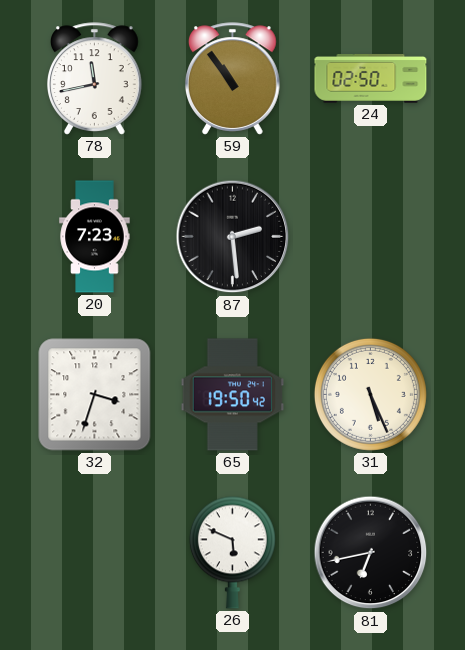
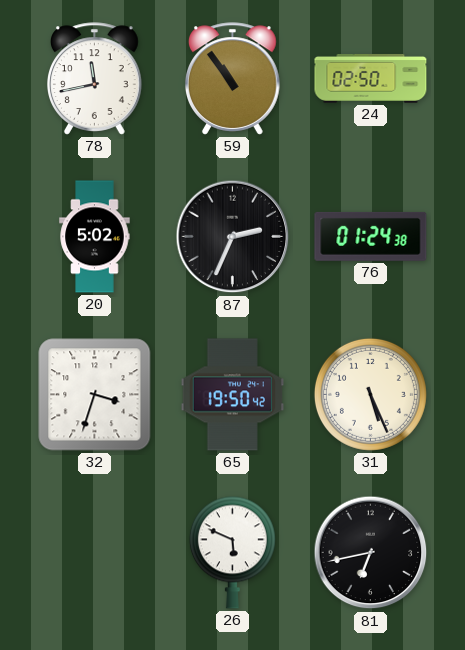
20: 7:23 -> 5:02 (95, 237)
87: 2:29 -> 2:34 (233, 237)
76: none -> 01:24 (371, 236)
